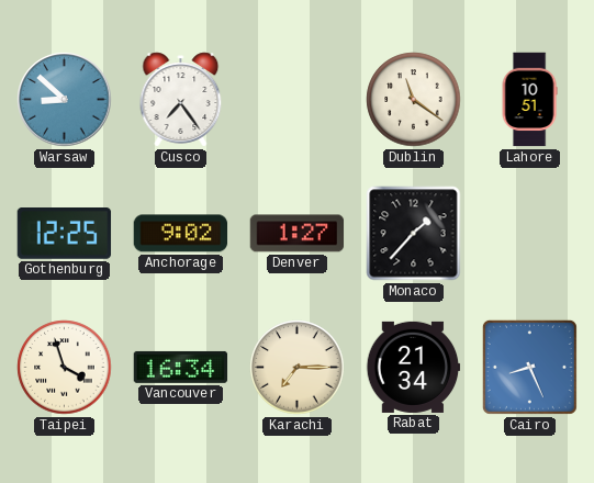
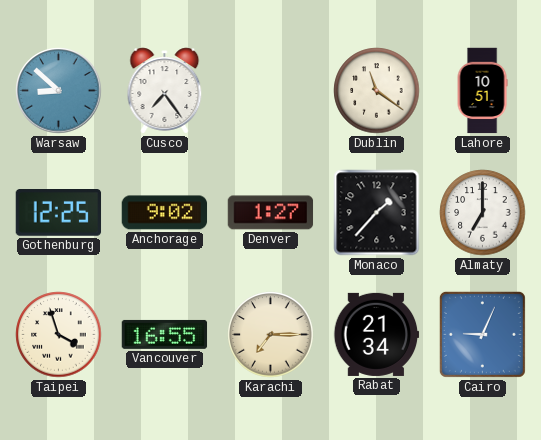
Almaty: none -> 7:00 (483, 213)
Vancouver: 16:34 -> 16:55 (165, 334)
Cairo: 8:26 -> 9:04 (482, 334)
